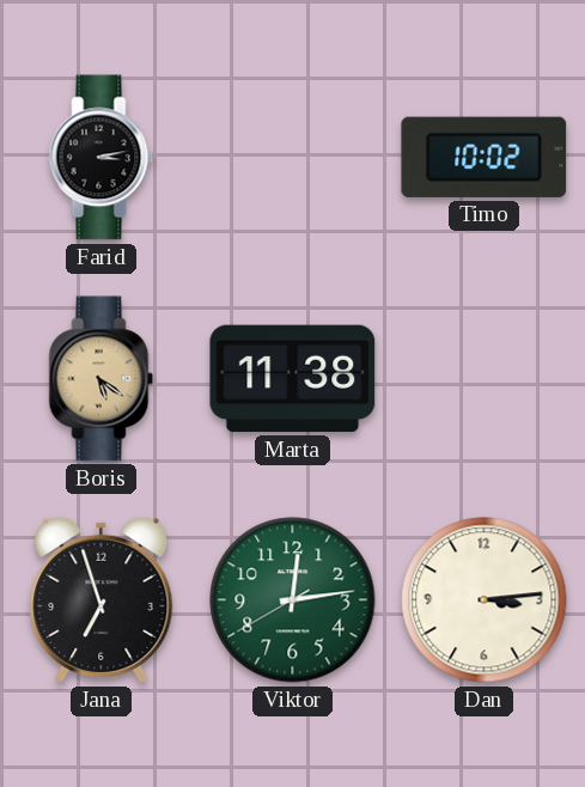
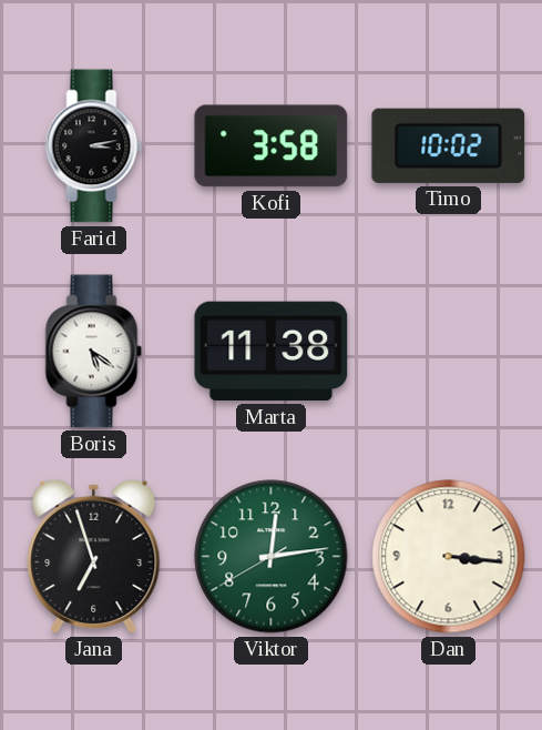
Kofi: none -> 3:58 (272, 146)
Boris dial: champagne -> white (94, 352)
Dan: 3:14 -> 3:16 (449, 557)
